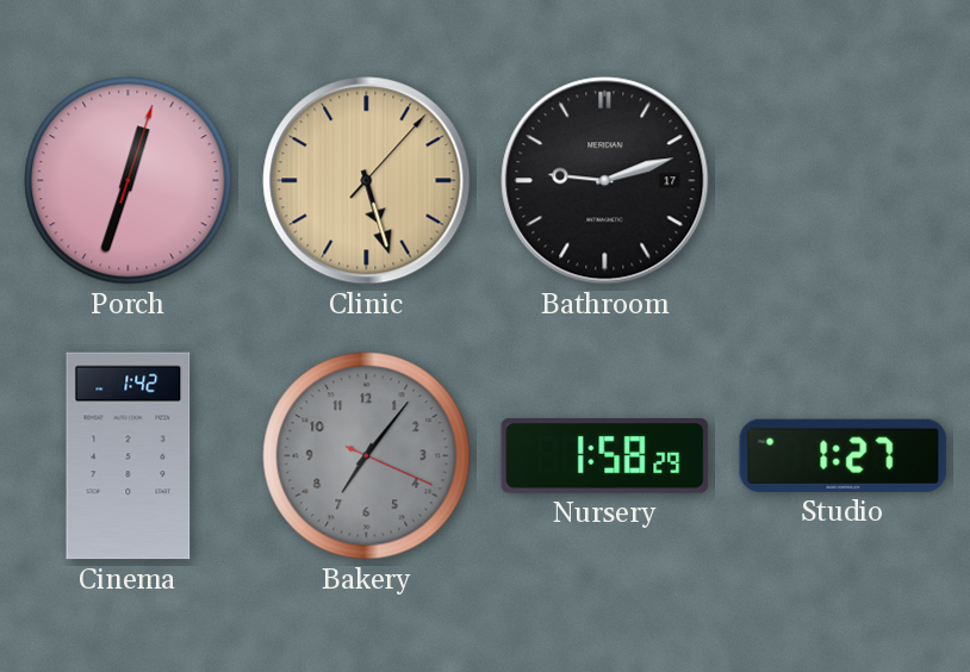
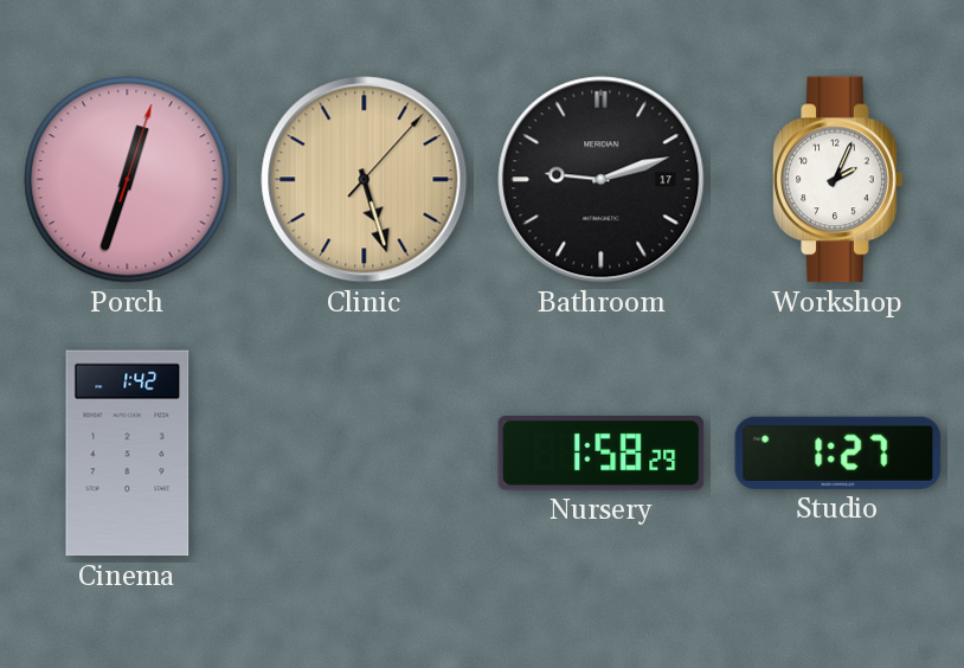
Workshop: none -> 2:04 (838, 180)
Bakery: 7:06 -> none (367, 456)
